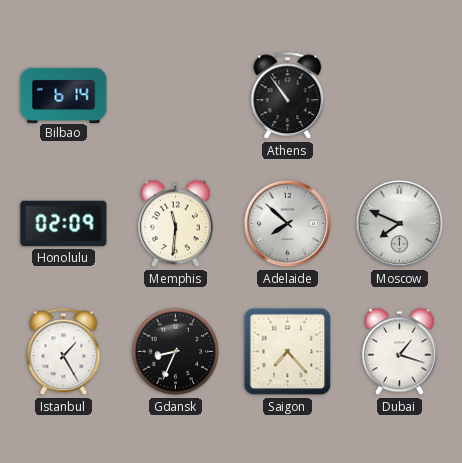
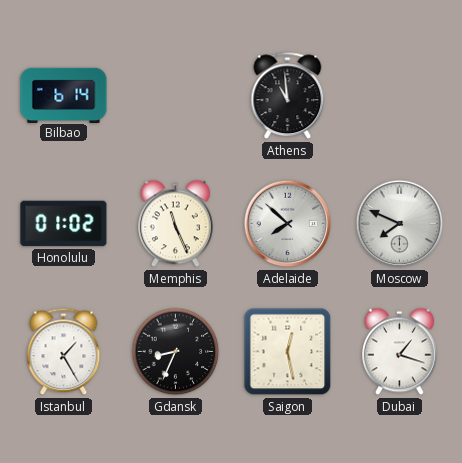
Athens: 10:54 -> 10:59 (288, 96)
Honolulu: 02:09 -> 01:02 (64, 224)
Memphis: 11:31 -> 11:26 (176, 224)
Saigon: 7:23 -> 12:28 (288, 352)
